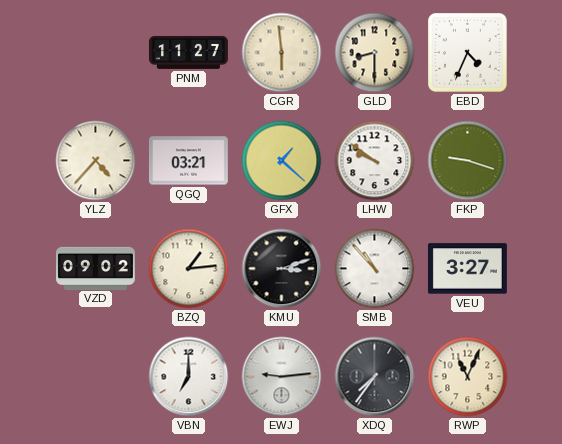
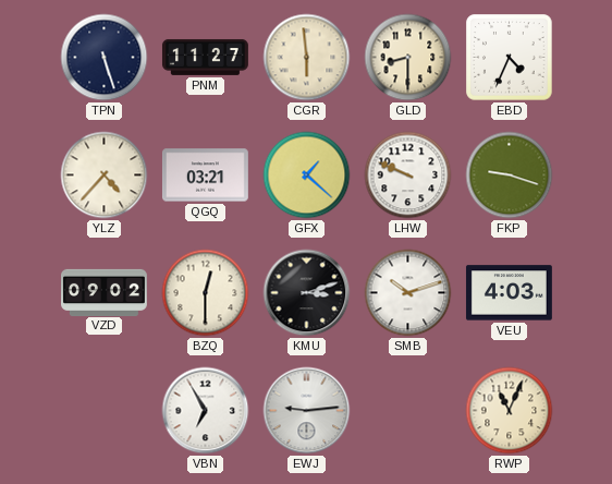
TPN: none -> 5:27 (105, 58)
LHW: 9:51 -> 9:49 (408, 176)
BZQ: 1:14 -> 12:30 (206, 293)
SMB: 10:53 -> 10:12 (408, 293)
VEU: 3:27 -> 4:03 (509, 293)
VBN: 7:00 -> 6:55 (206, 411)
XDQ: 7:36 -> none (375, 377)
